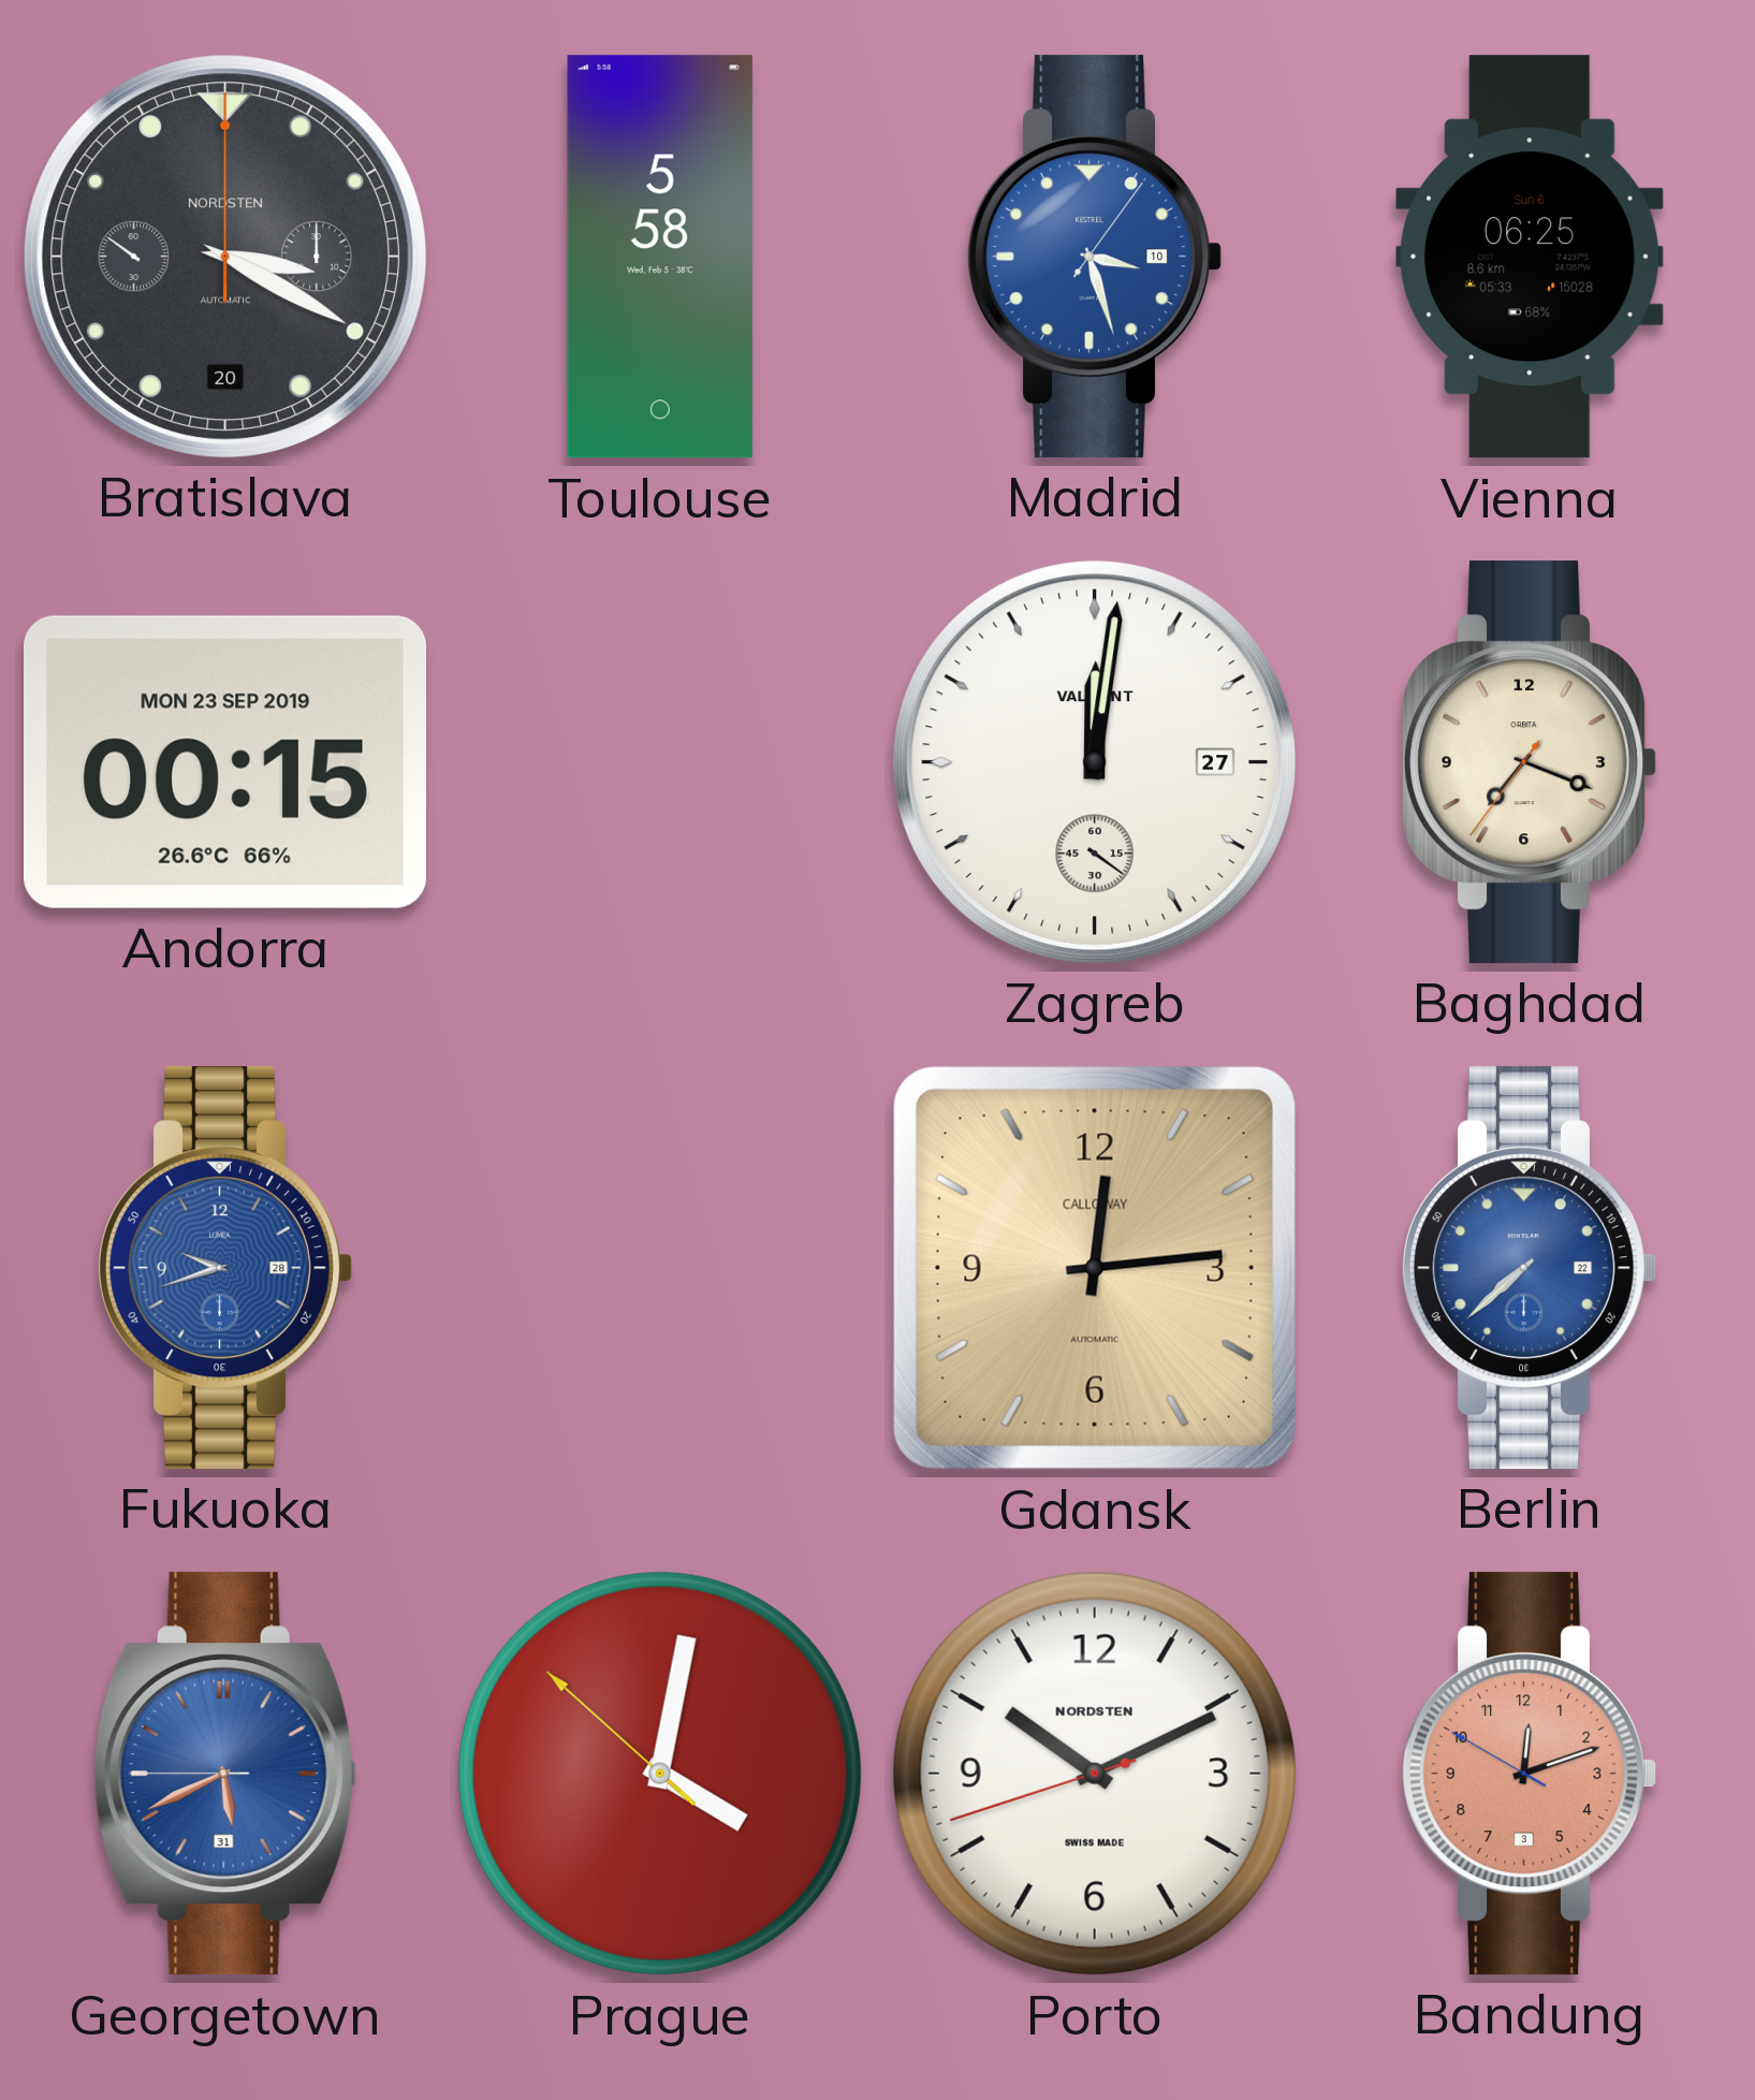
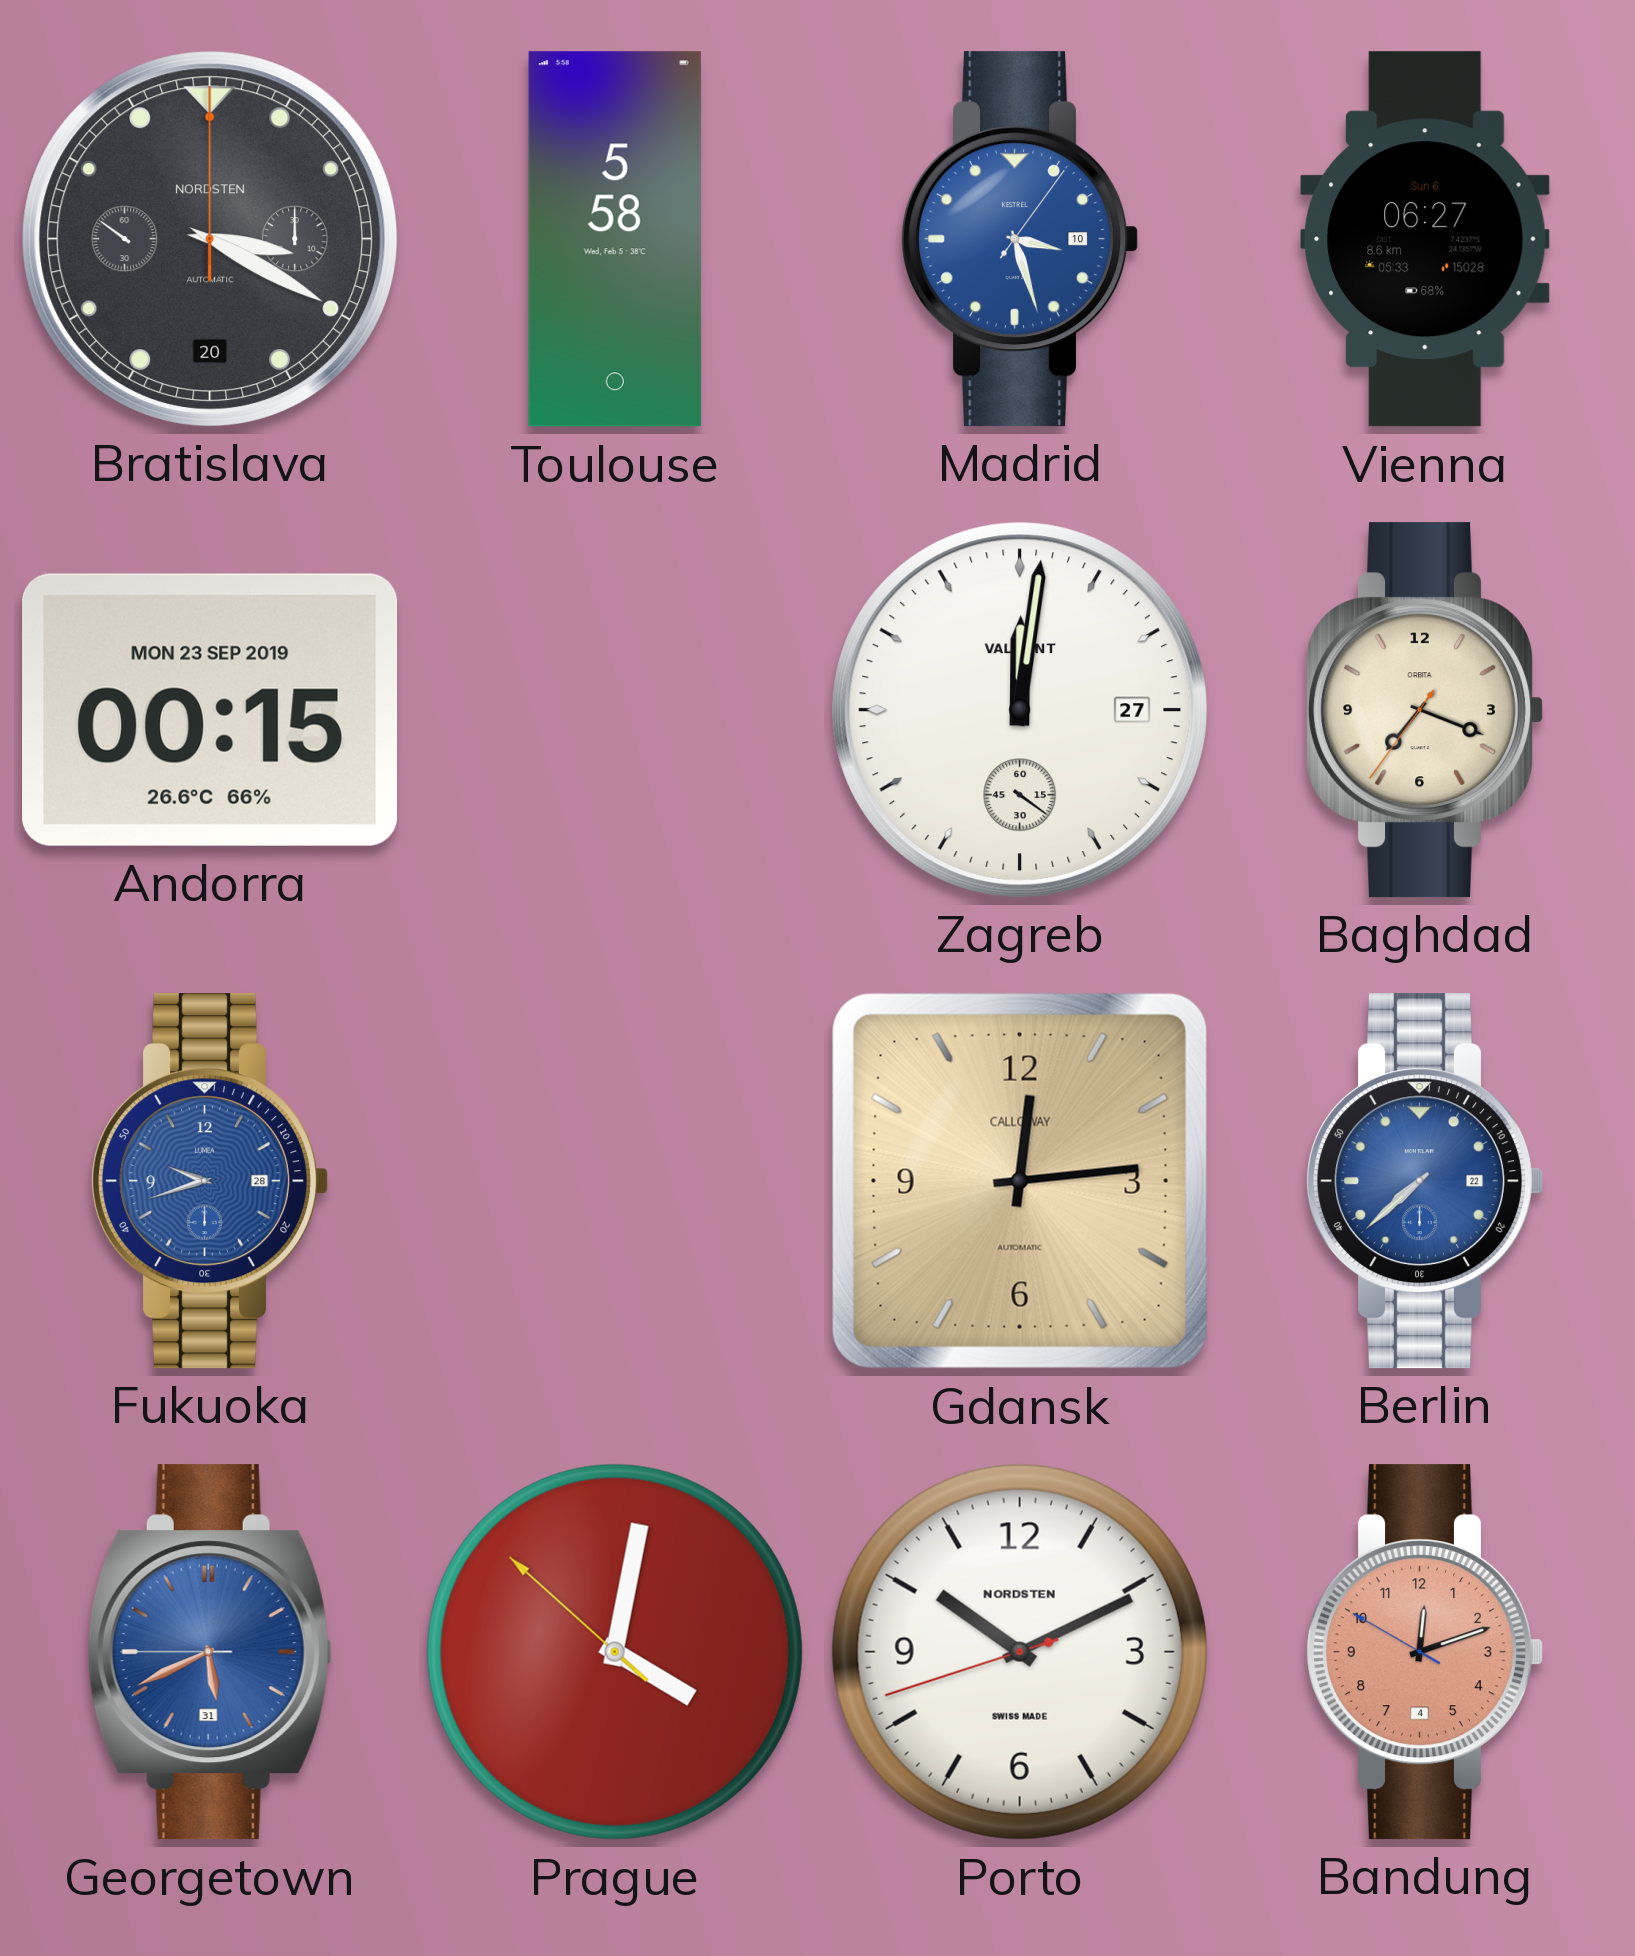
Vienna: 06:25 -> 06:27 (1426, 239)
Bandung date: 3 -> 4 (1425, 1652)
